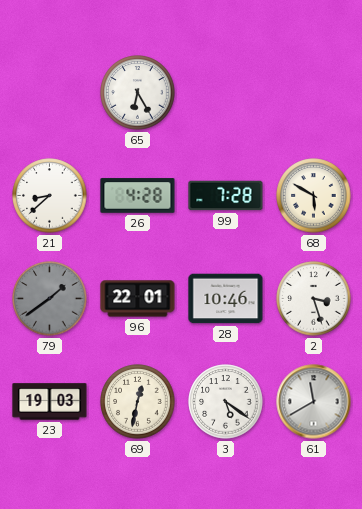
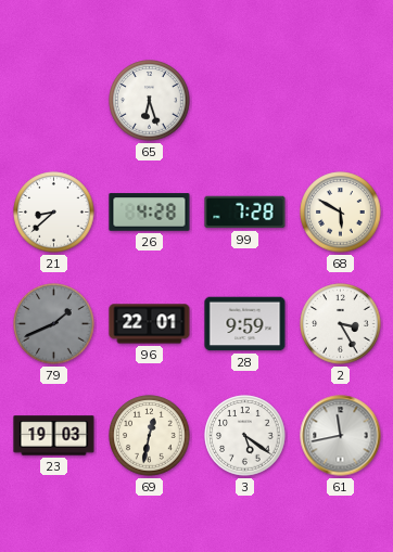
65: 6:25 -> 6:27 (150, 101)
79: 1:39 -> 1:41 (54, 324)
28: 10:46 -> 9:59 (245, 324)
2: 3:27 -> 3:25 (341, 324)
61: 11:40 -> 11:43 (341, 436)
